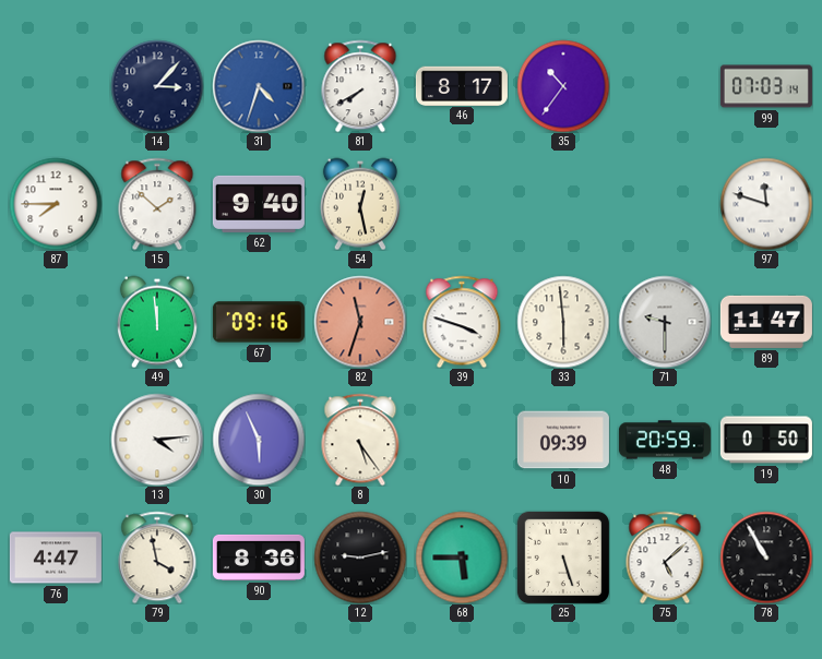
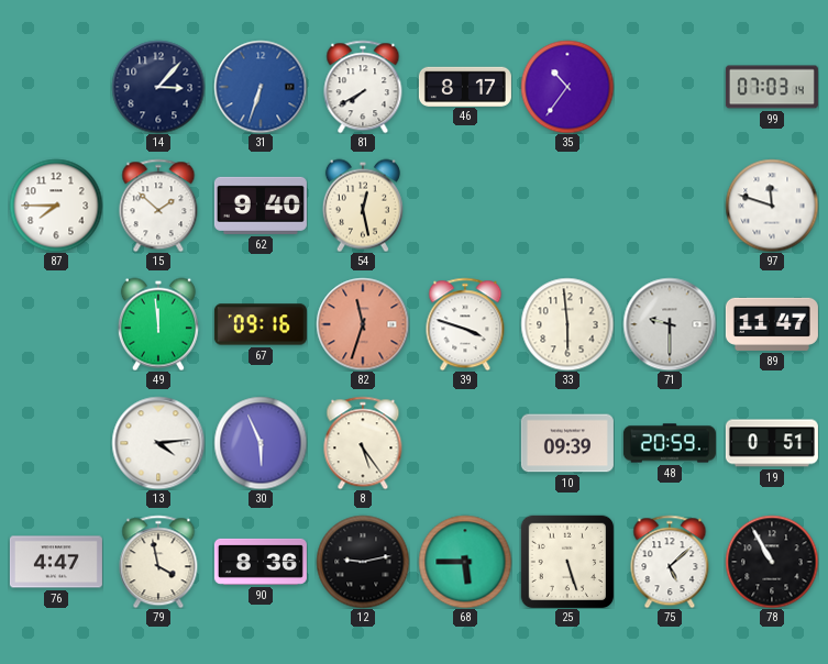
31: 4:33 -> 6:33 (261, 87)
19: 0:50 -> 0:51 (772, 443)
